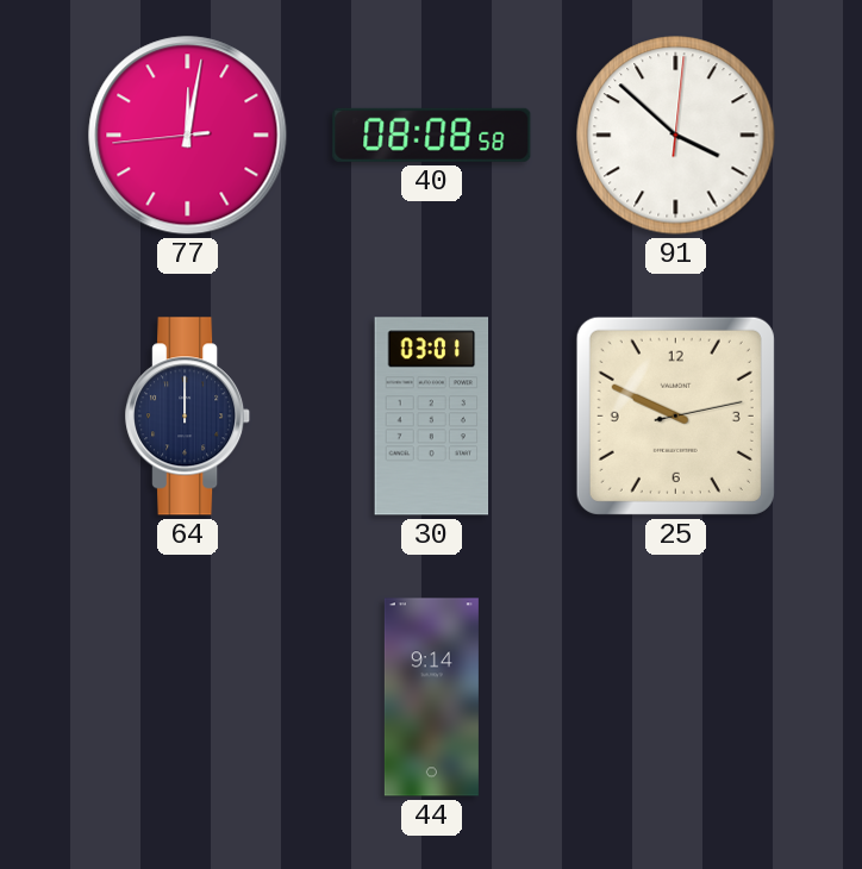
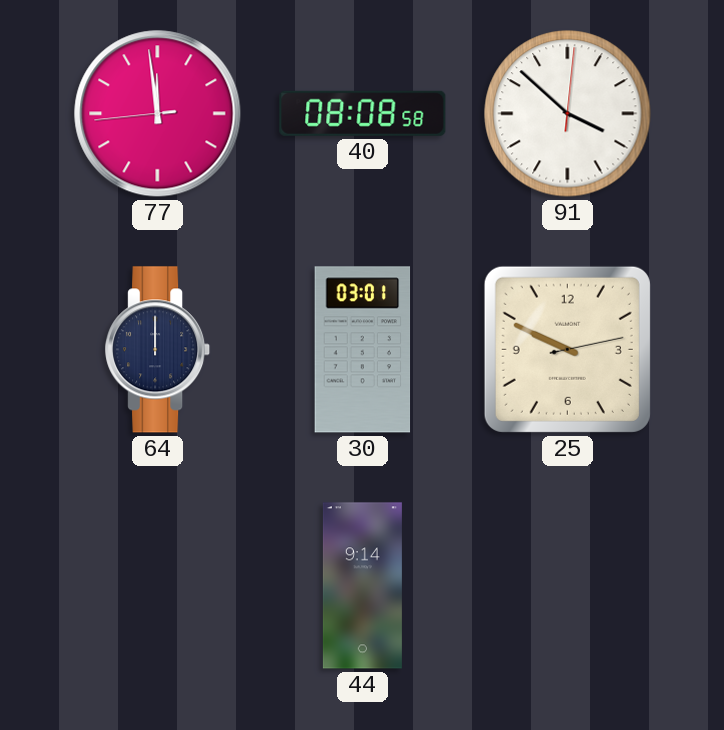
77: 12:01 -> 11:58 (158, 114)
